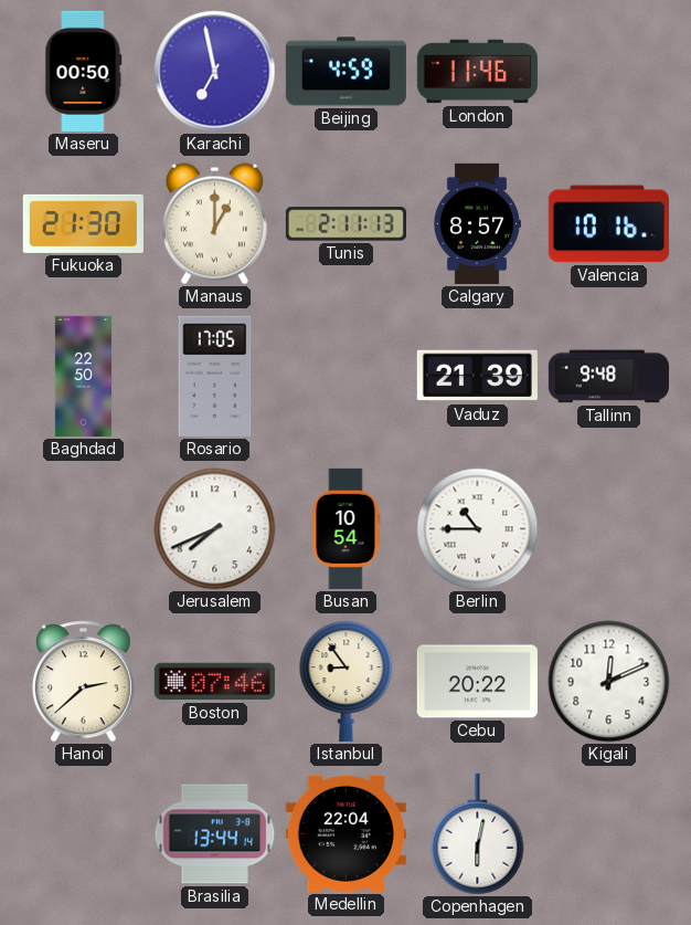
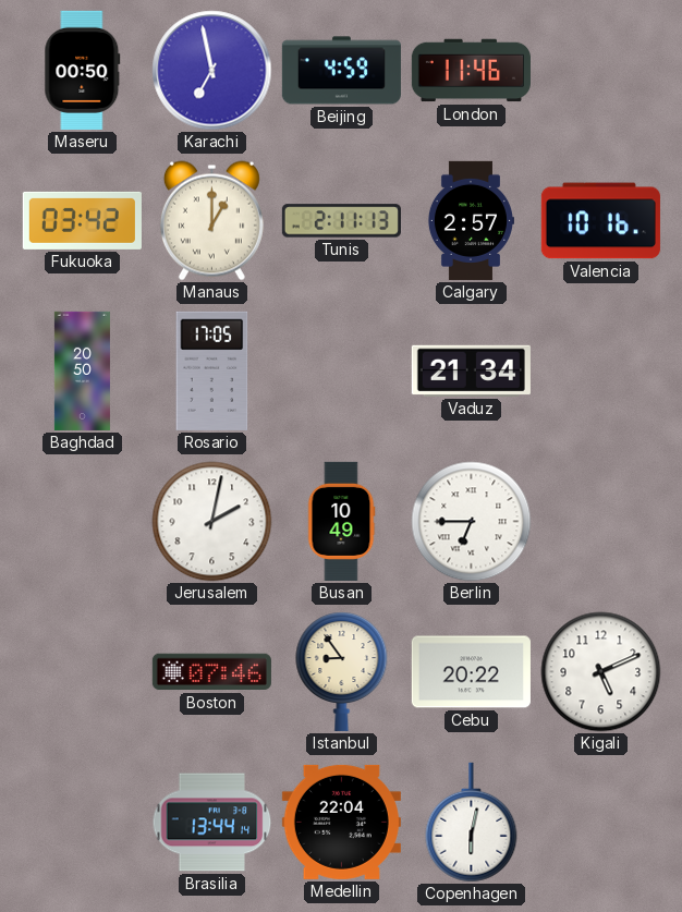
Fukuoka: 21:30 -> 03:42 (82, 220)
Calgary: 8:57 -> 2:57 (471, 220)
Baghdad: 22:50 -> 20:50 (82, 370)
Vaduz: 21:39 -> 21:34 (471, 370)
Tallinn: 9:48 -> none (608, 377)
Jerusalem: 7:41 -> 2:02 (212, 522)
Busan: 10:54 -> 10:49 (341, 521)
Berlin: 10:45 -> 6:45 (472, 522)
Hanoi: 2:38 -> none (83, 682)
Kigali: 12:11 -> 5:11 (601, 672)
